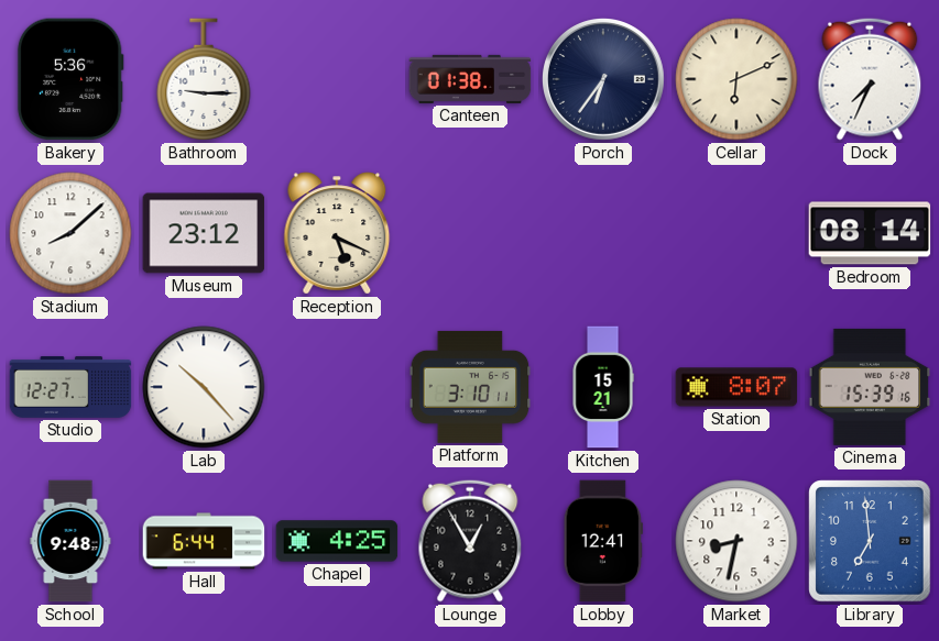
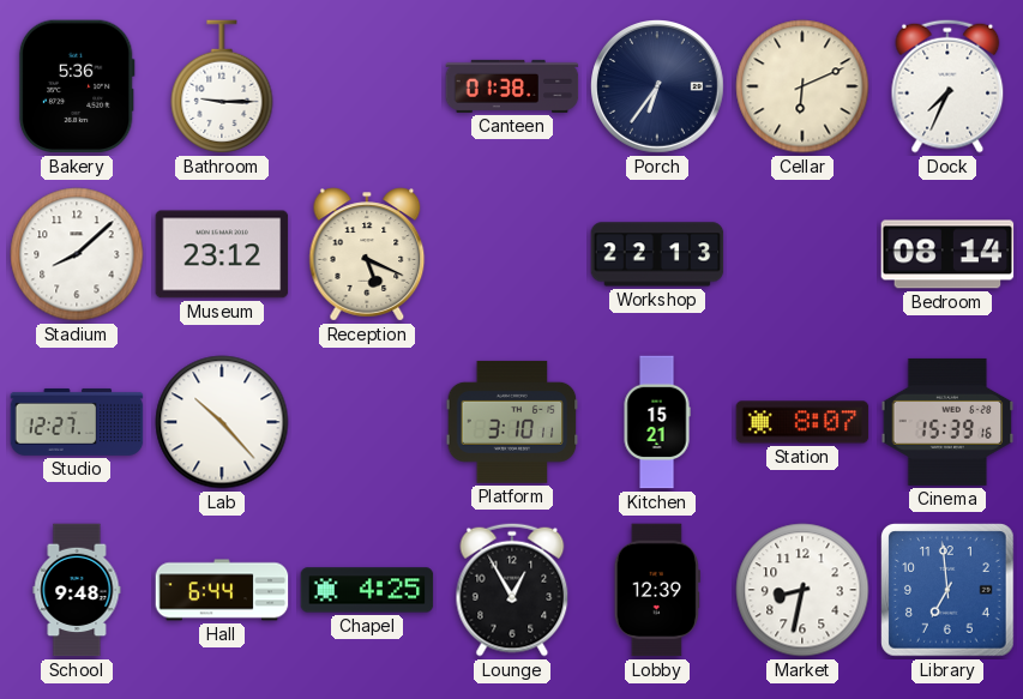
Workshop: none -> 22:13 (657, 254)
Lobby: 12:41 -> 12:39 (657, 590)
